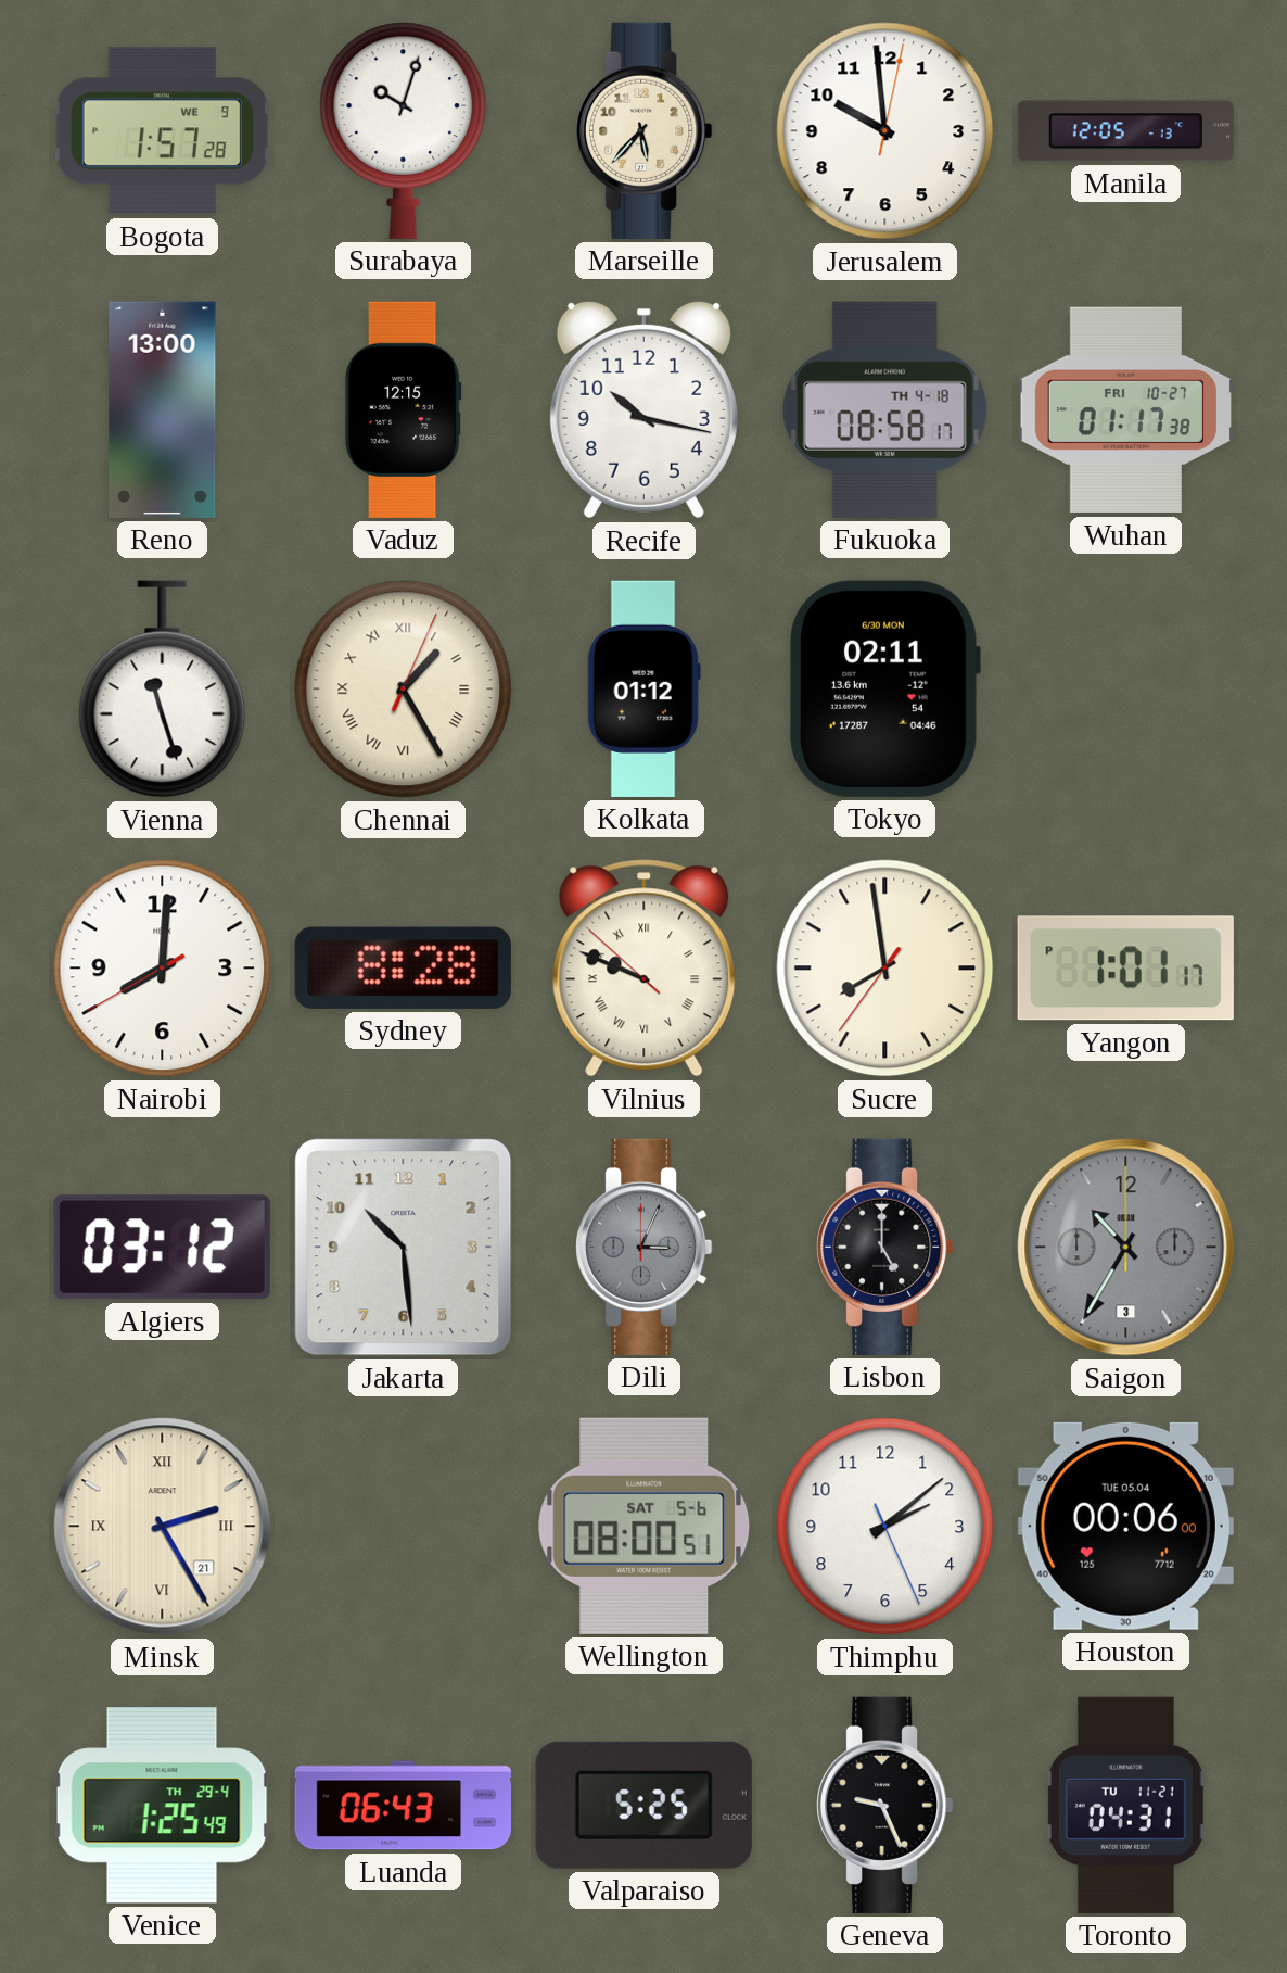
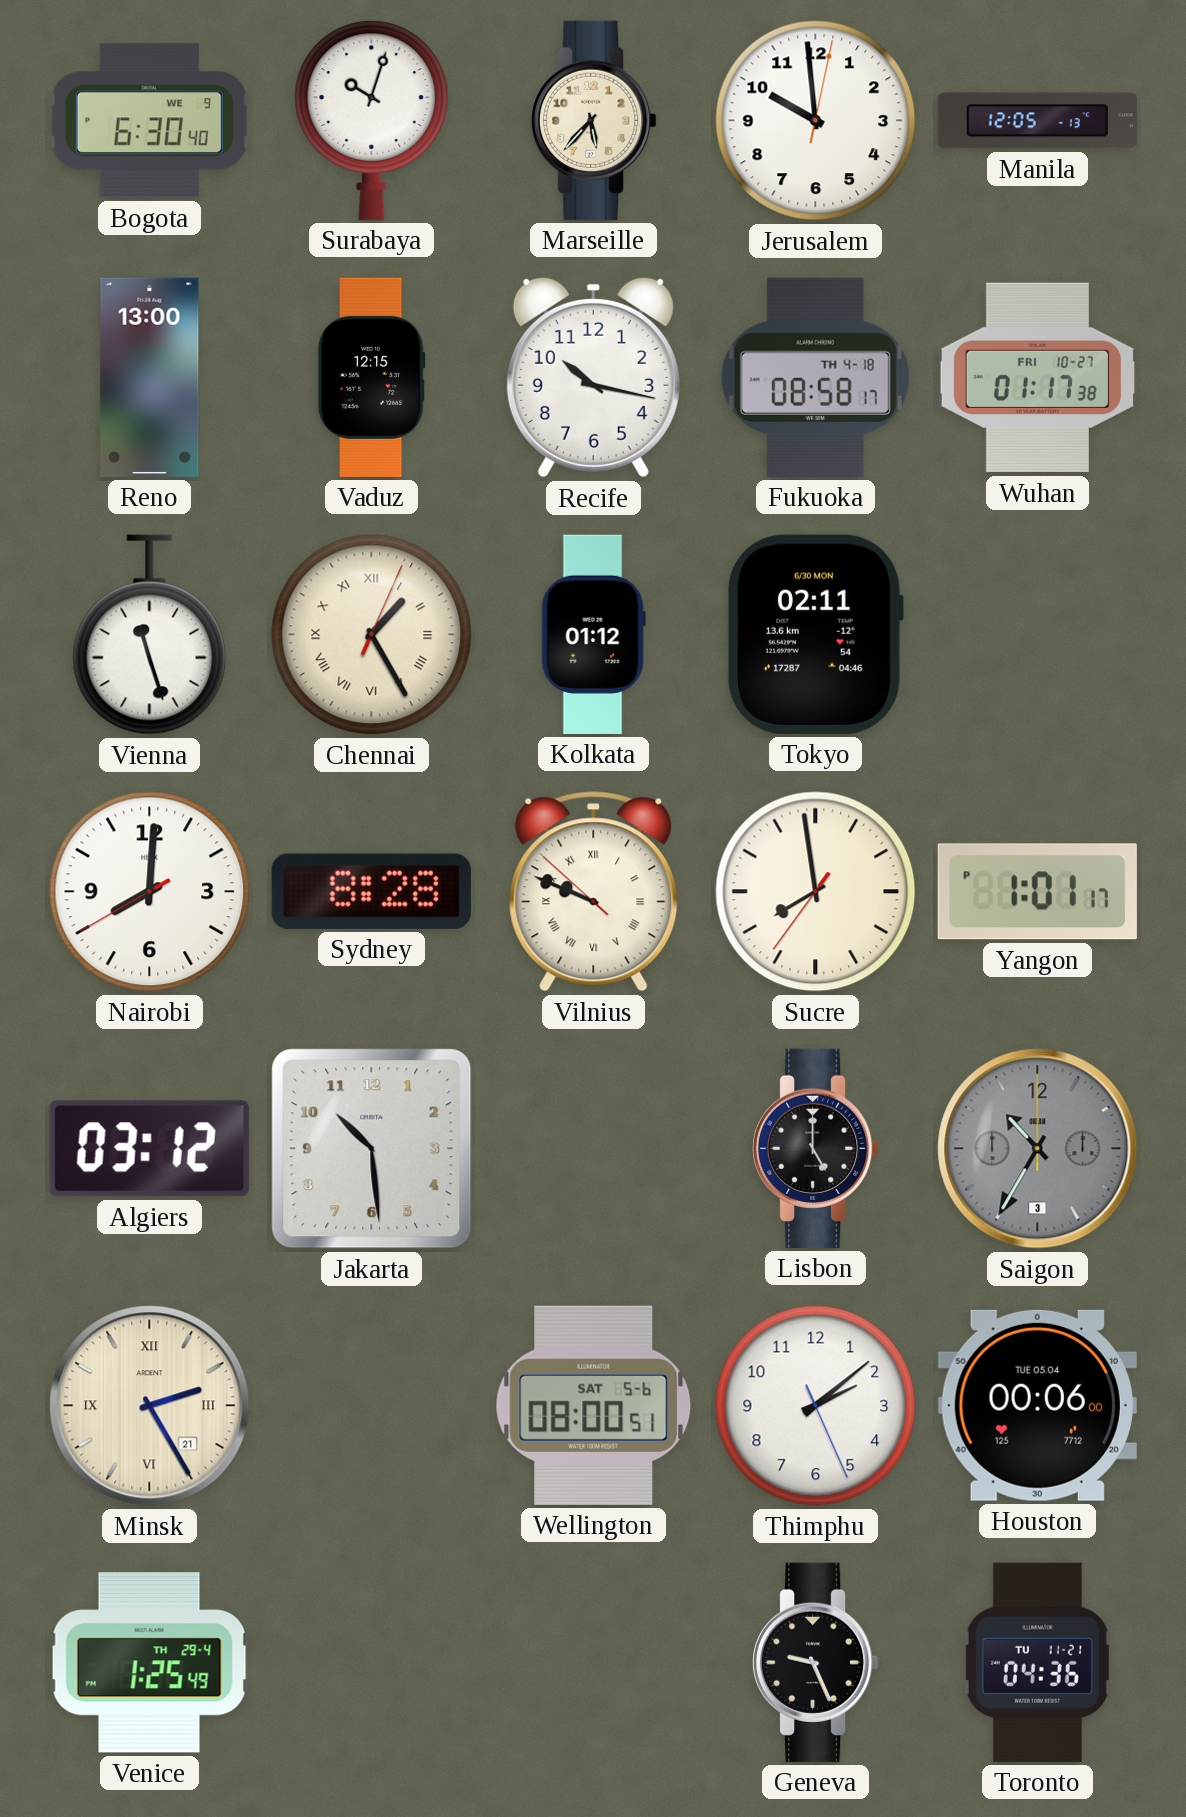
Bogota: 1:57 -> 6:30 (149, 121)
Dili: 3:04 -> none (645, 1247)
Luanda: 06:43 -> none (403, 1806)
Valparaiso: 5:25 -> none (643, 1805)
Toronto: 04:31 -> 04:36 (1037, 1662)
